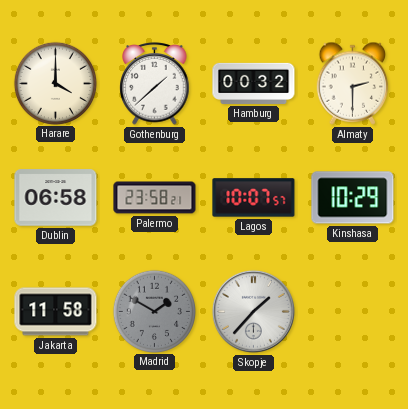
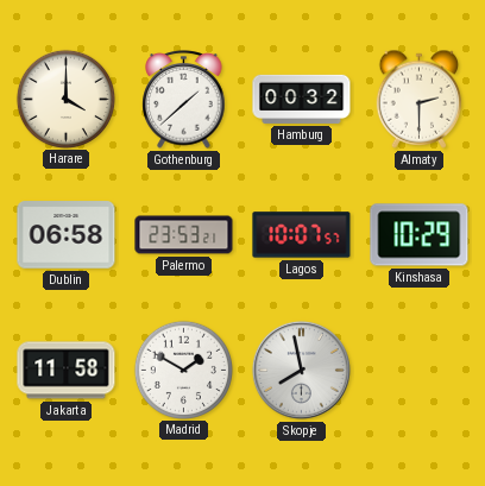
Palermo: 23:58 -> 23:53 (184, 235)
Madrid dial: grey -> white (183, 370)
Skopje: 1:37 -> 7:58 (301, 370)
